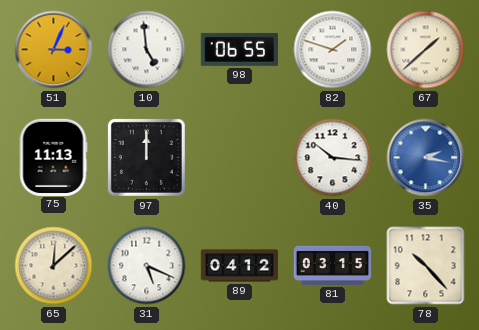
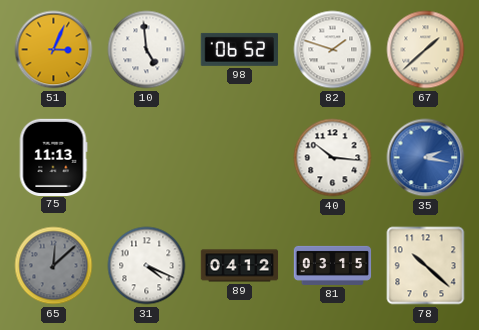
98: 06:55 -> 06:52 (239, 49)
97: 12:00 -> none (146, 157)
65 dial: cream -> grey (54, 266)
31: 5:19 -> 4:19 (147, 266)
78: 10:23 -> 10:22 (426, 266)
